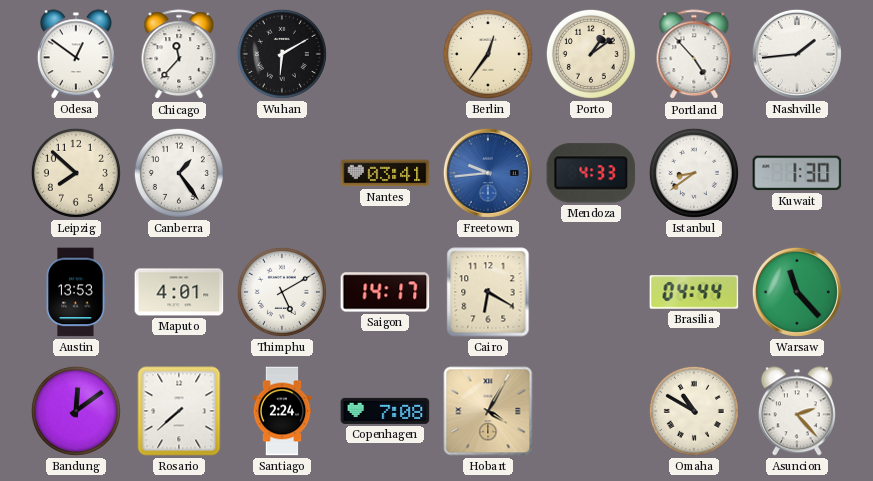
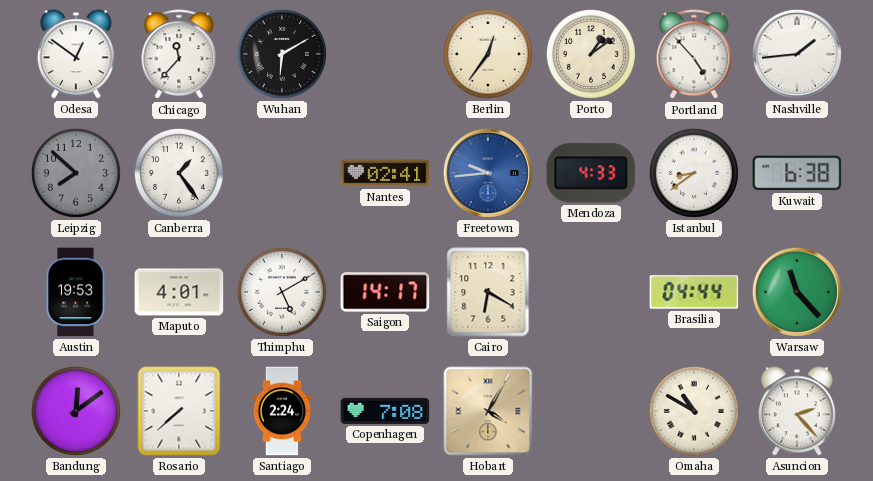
Leipzig dial: cream -> grey (76, 173)
Nantes: 03:41 -> 02:41 (385, 173)
Kuwait: 1:30 -> 6:38 (797, 173)
Austin: 13:53 -> 19:53 (76, 292)
